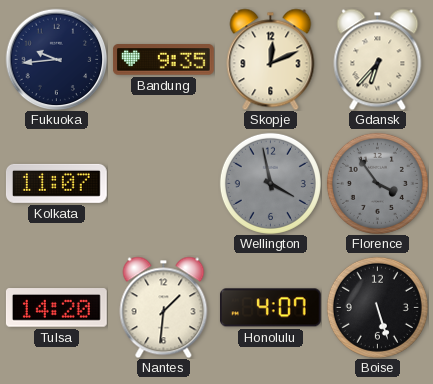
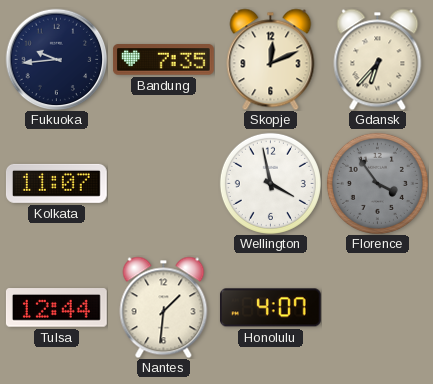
Bandung: 9:35 -> 7:35 (163, 60)
Wellington dial: grey -> white (270, 183)
Tulsa: 14:20 -> 12:44 (56, 308)
Boise: 5:27 -> none (377, 307)
